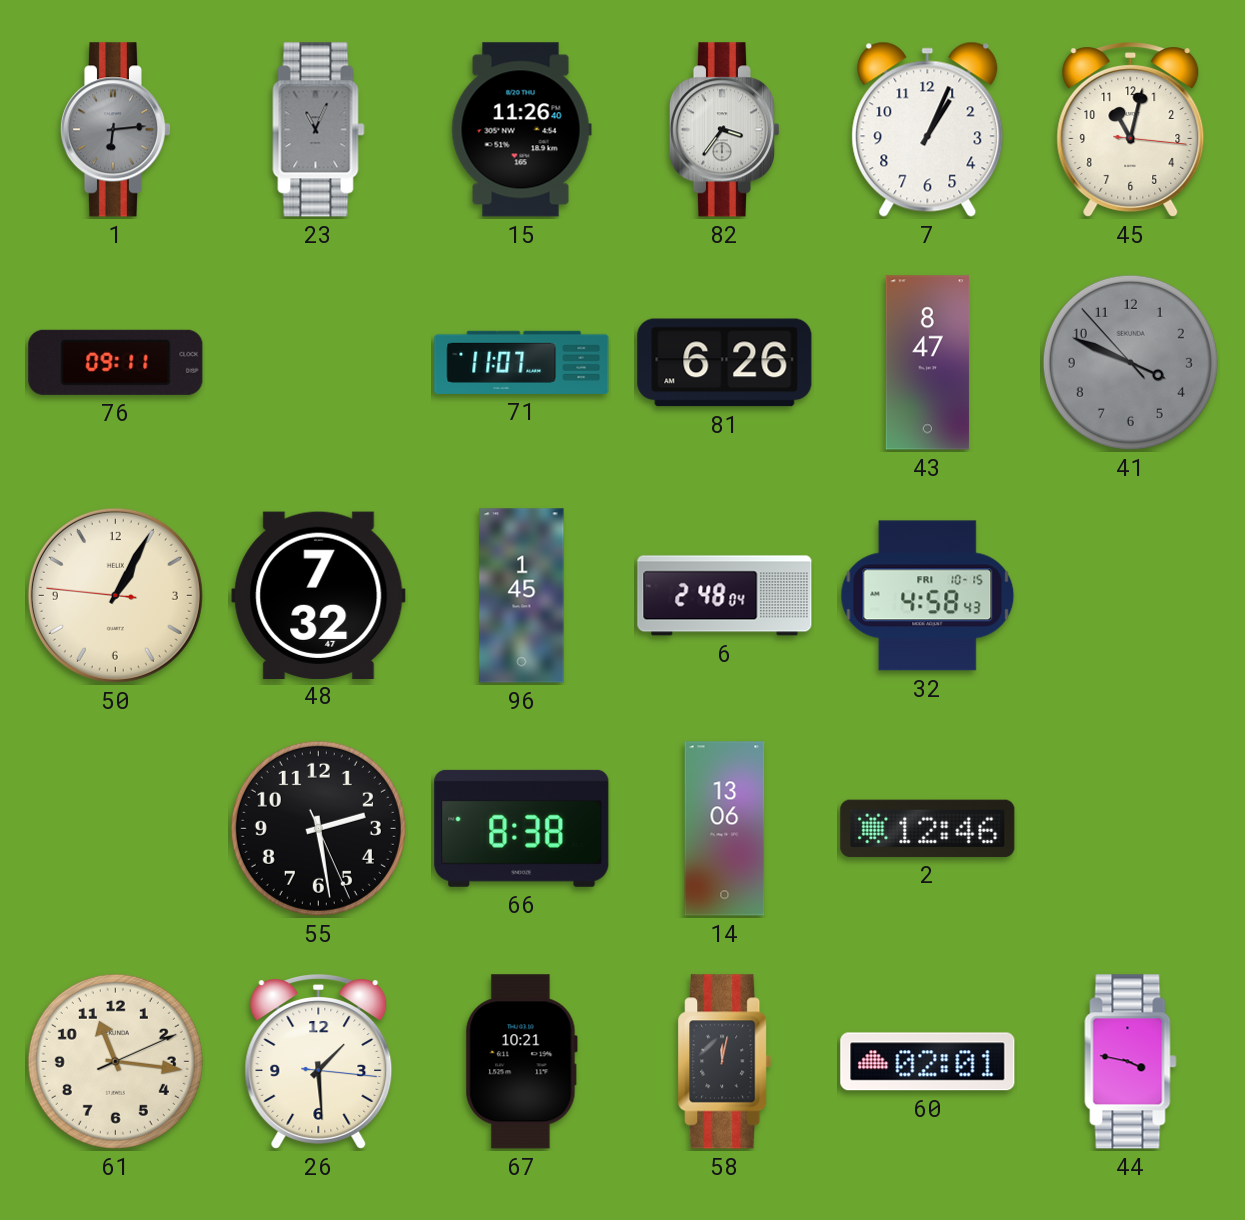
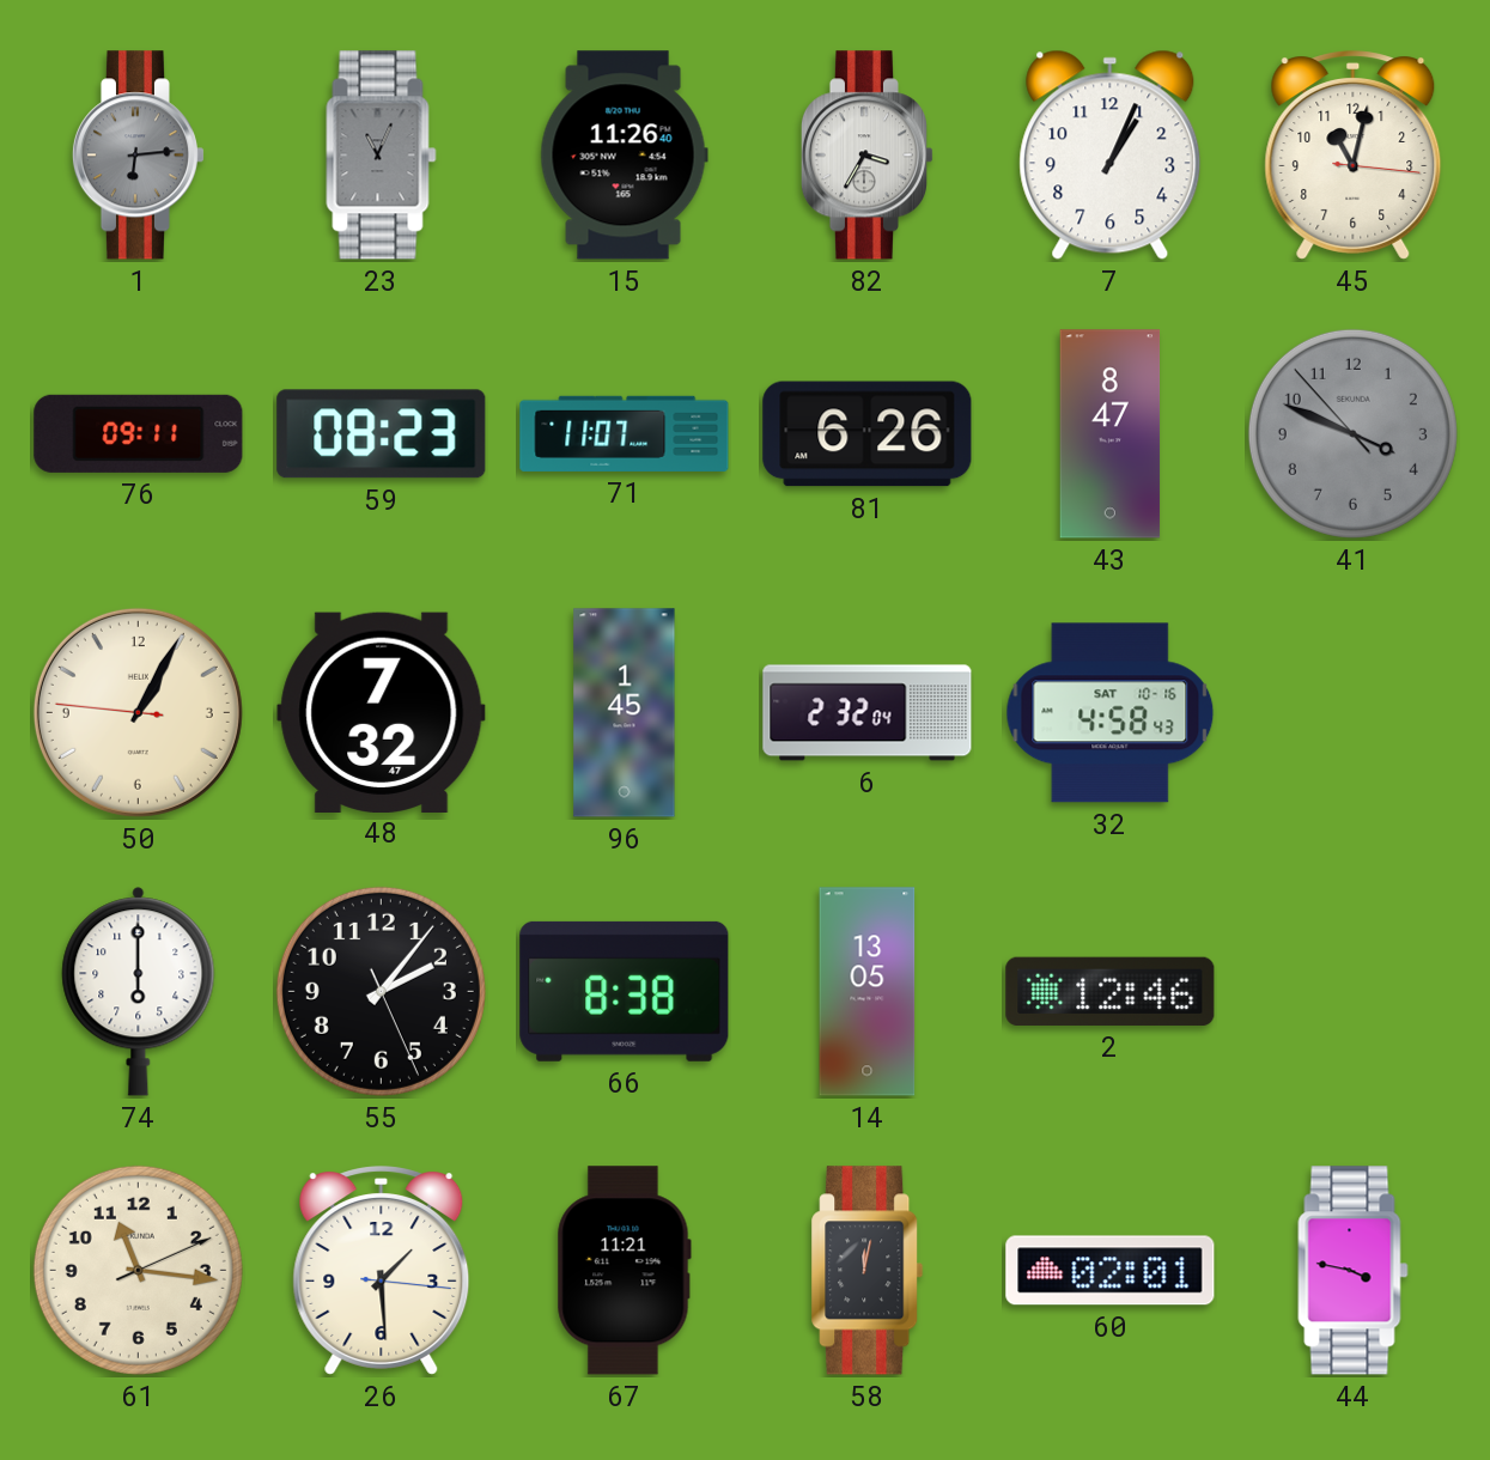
82: 3:36 -> 3:35 (866, 156)
59: none -> 08:23 (382, 434)
6: 2:48 -> 2:32 (868, 713)
32 date: FRI 10-15 -> SAT 10-16 (1111, 713)
74: none -> 6:00 (139, 992)
55: 2:28 -> 2:06 (381, 991)
14: 13:06 -> 13:05 (868, 992)
67: 10:21 -> 11:21 (624, 1271)
